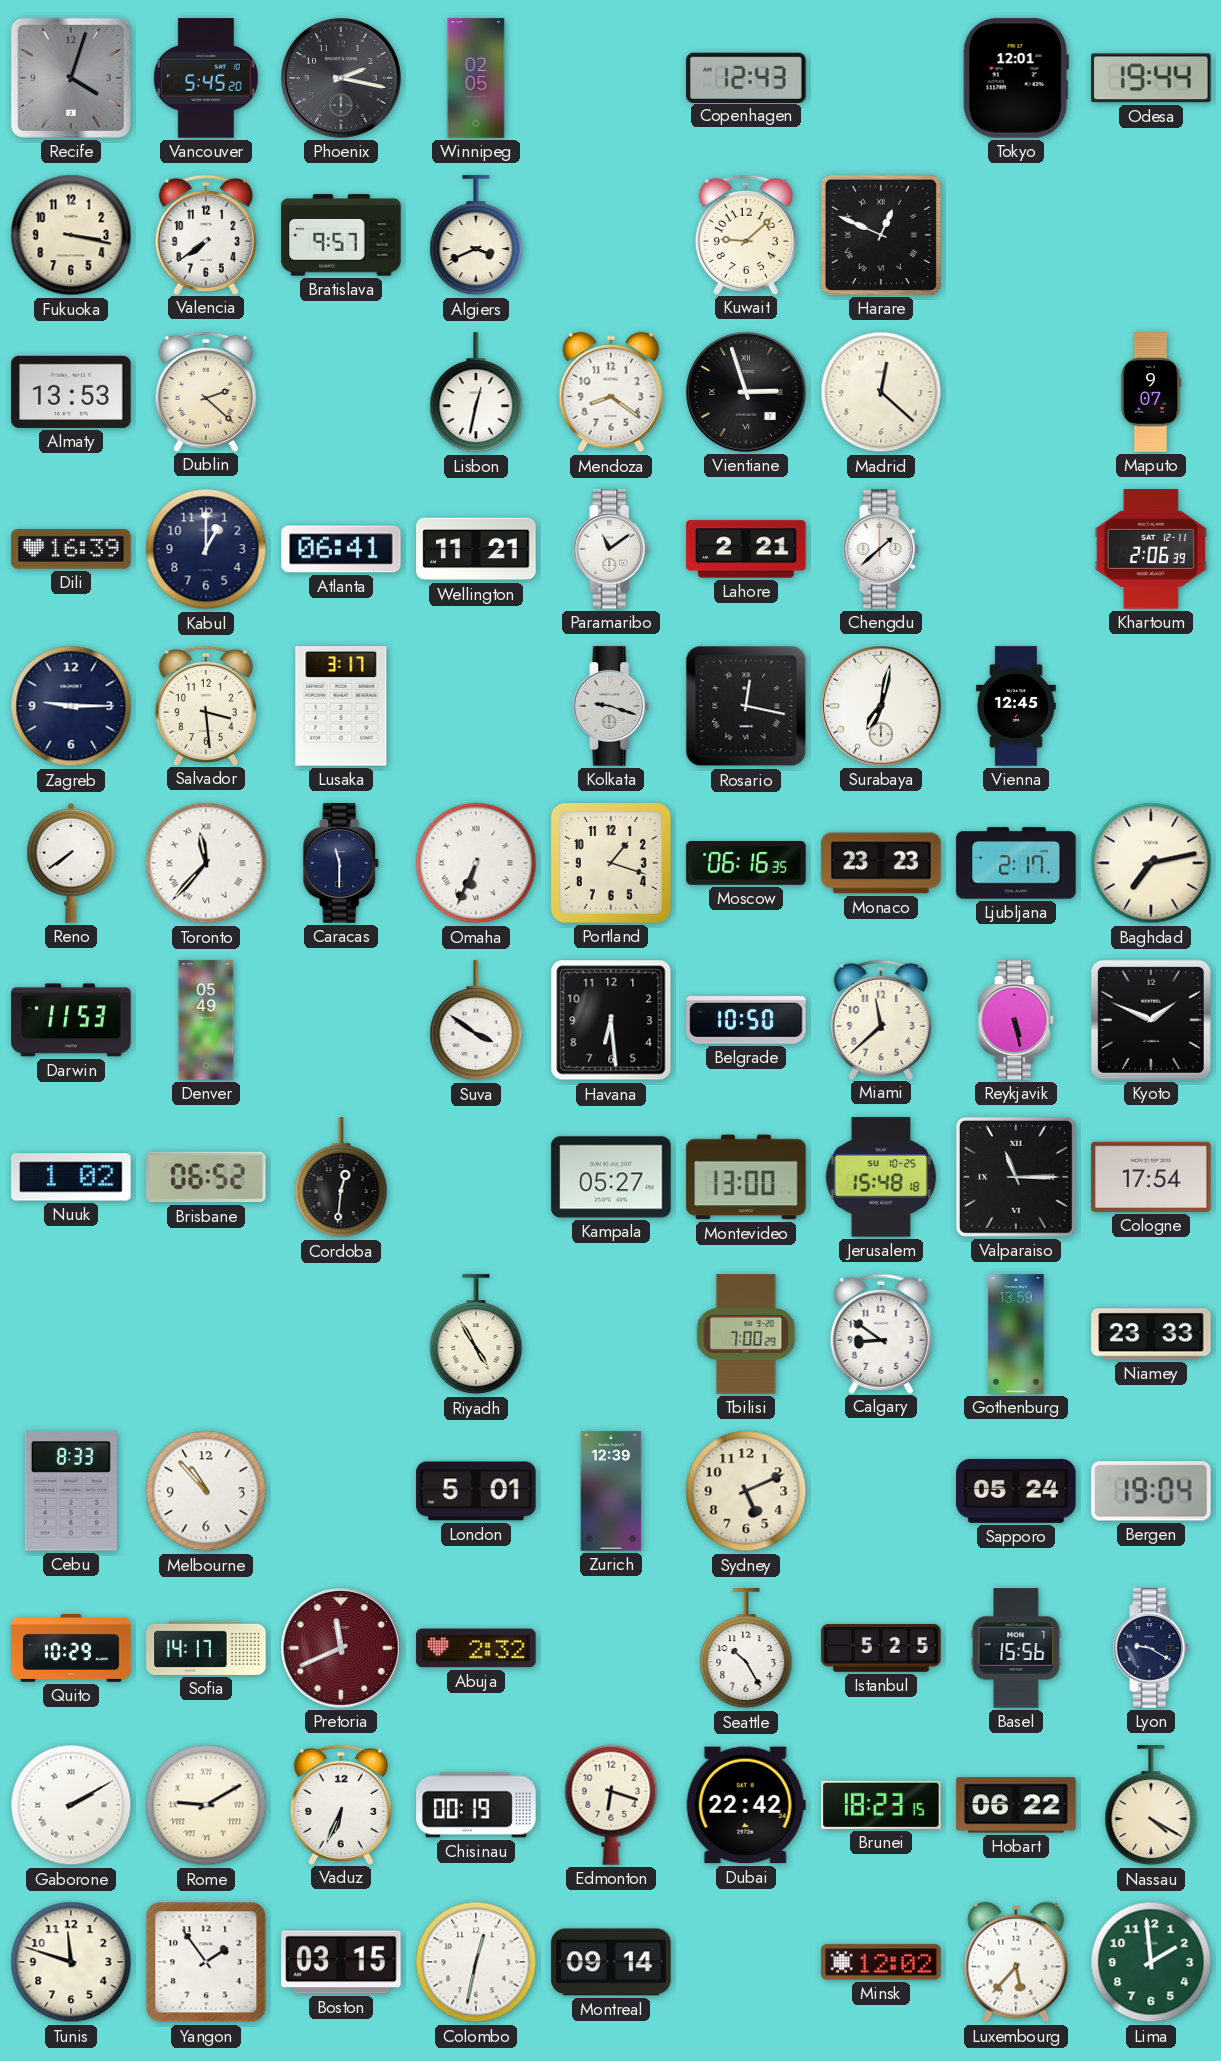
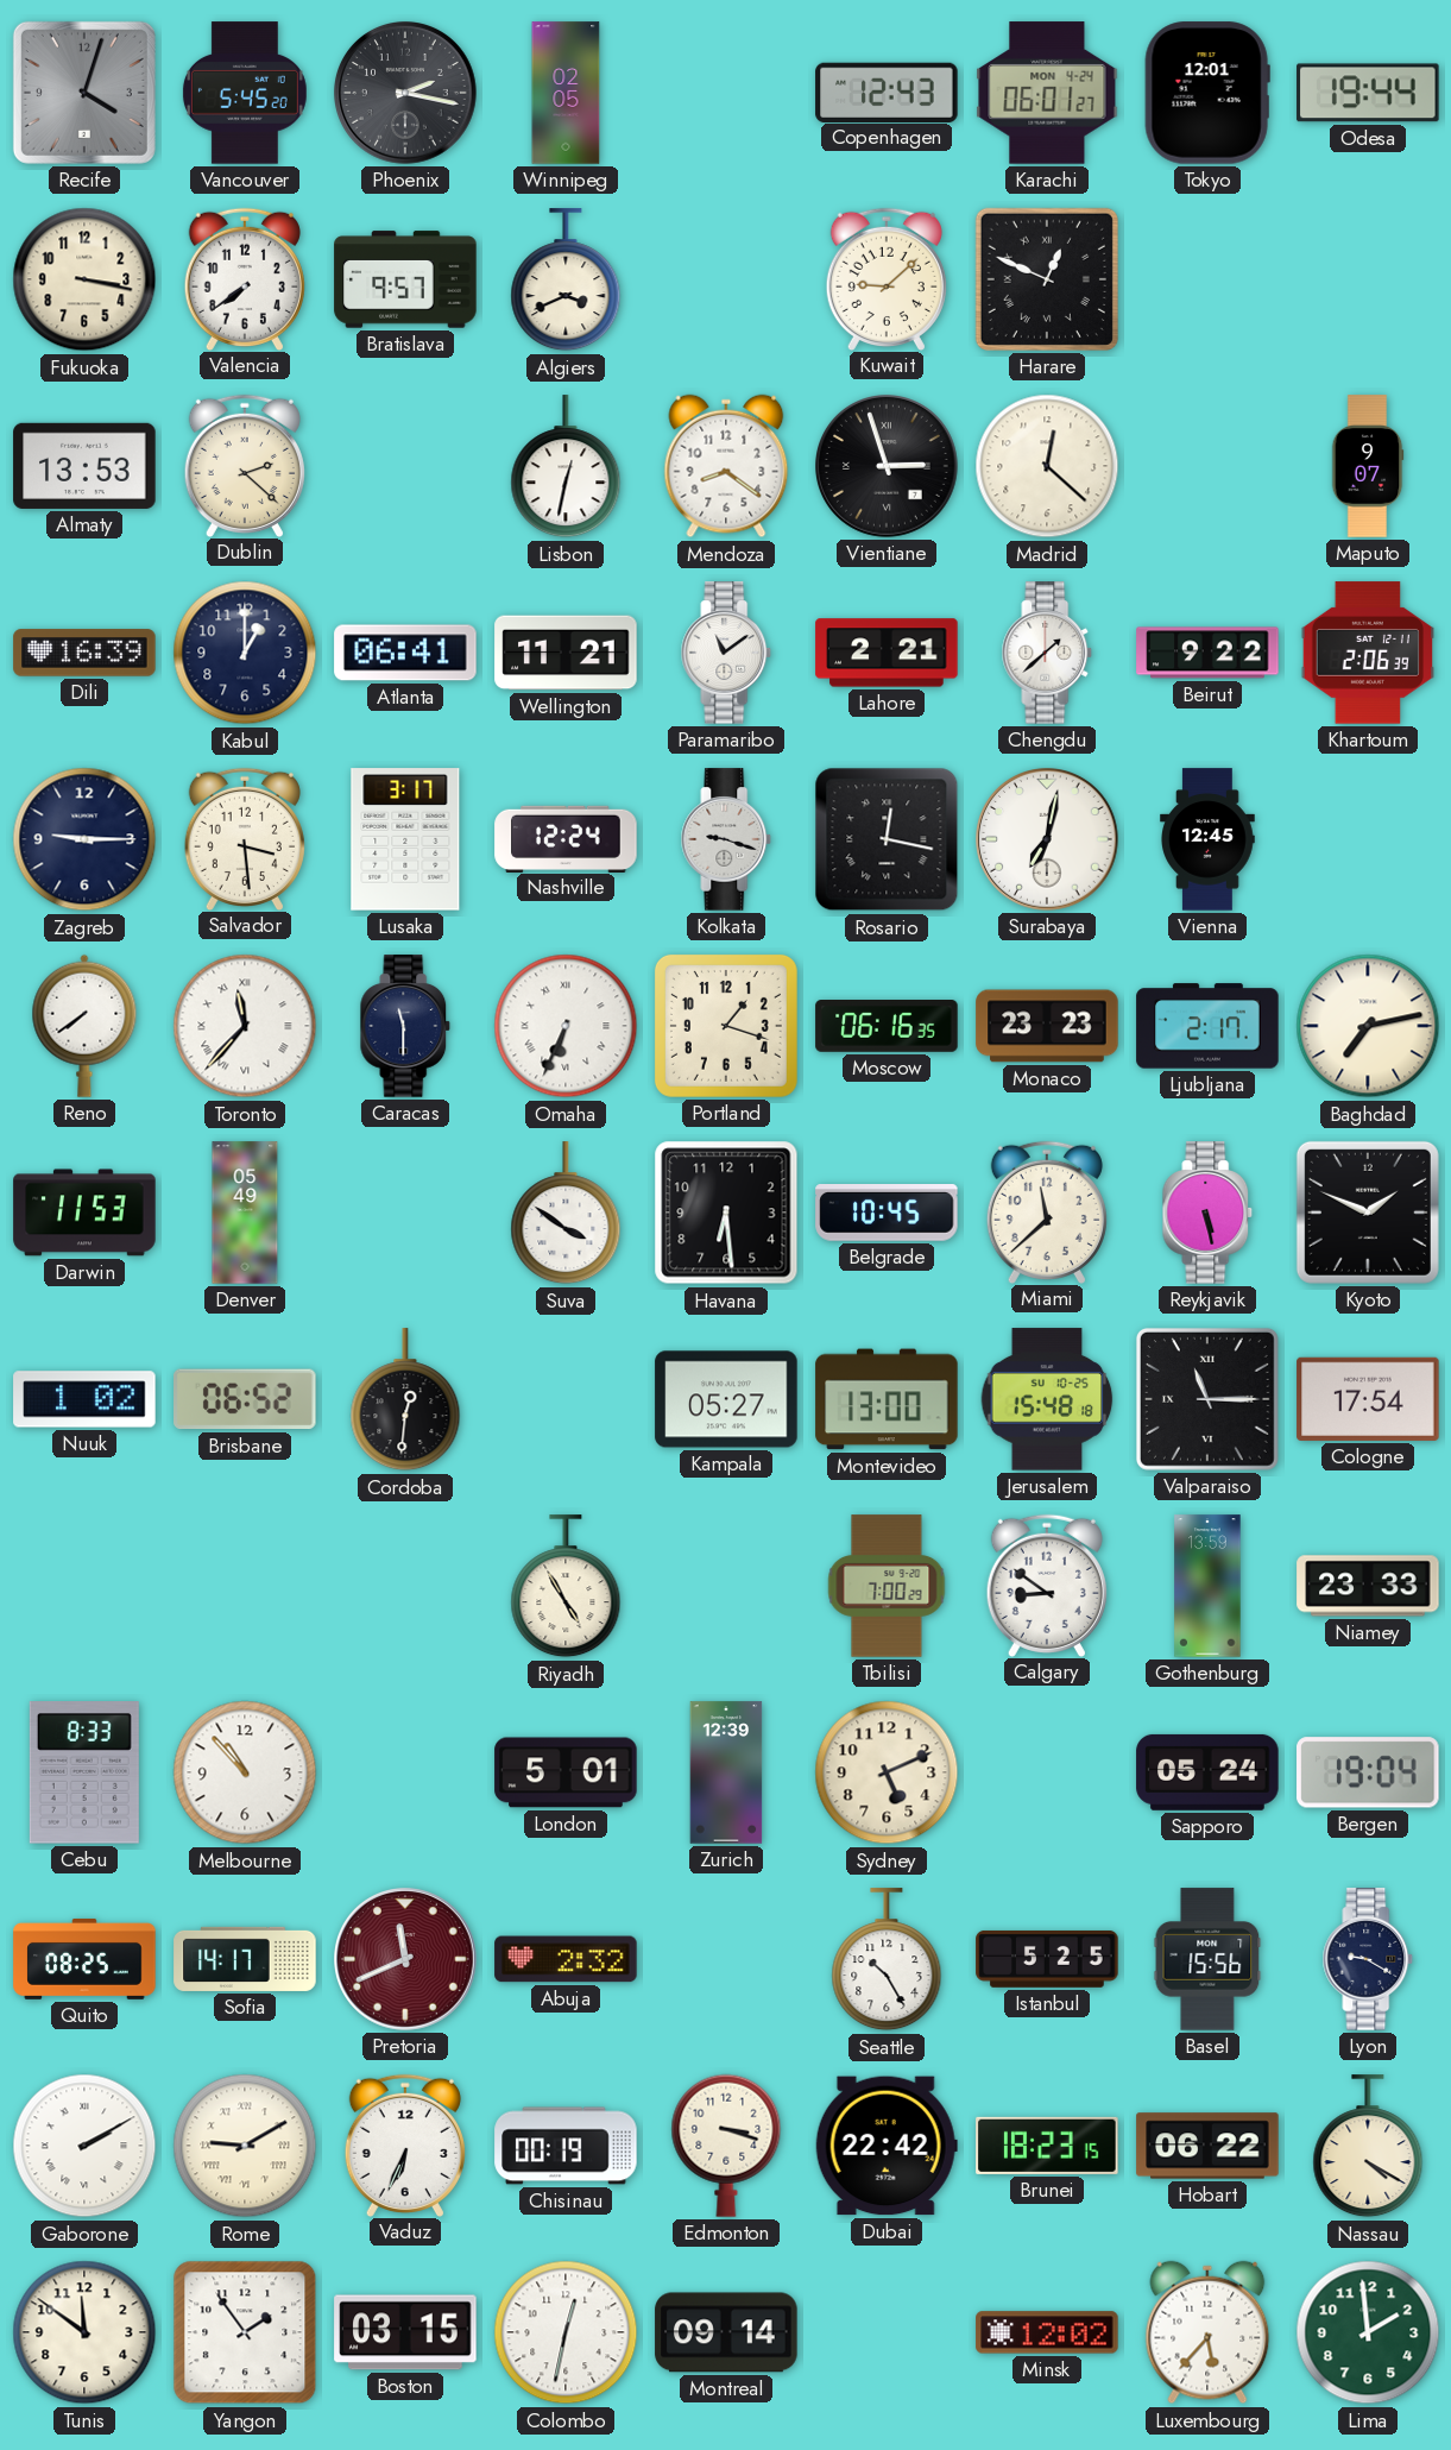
Karachi: none -> 06:01 (1047, 93)
Beirut: none -> 9:22 (1207, 653)
Nashville: none -> 12:24 (566, 838)
Belgrade: 10:50 -> 10:45 (887, 1214)
Quito: 10:29 -> 08:25 (84, 1959)
Edmonton: 6:18 -> 3:18 (726, 2146)
Tunis: 11:48 -> 11:51 (84, 2332)
